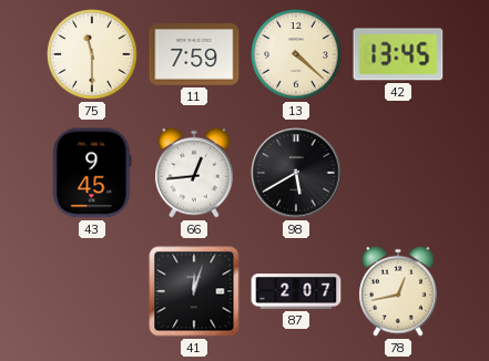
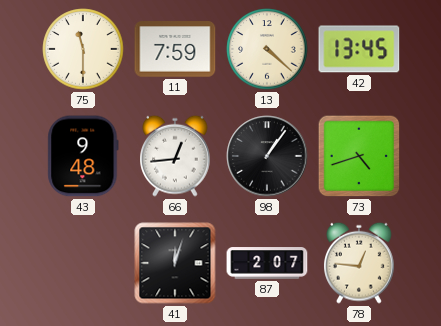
43: 9:45 -> 9:48 (83, 156)
98: 5:40 -> 1:06 (267, 156)
73: none -> 4:42 (359, 156)
78: 12:43 -> 12:46 (359, 263)
